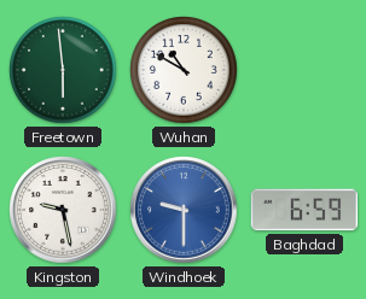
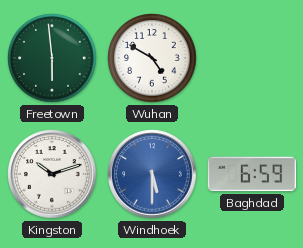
Wuhan: 10:50 -> 4:50 (152, 58)
Kingston: 9:28 -> 10:12 (52, 174)
Windhoek: 9:30 -> 5:30 (152, 174)
